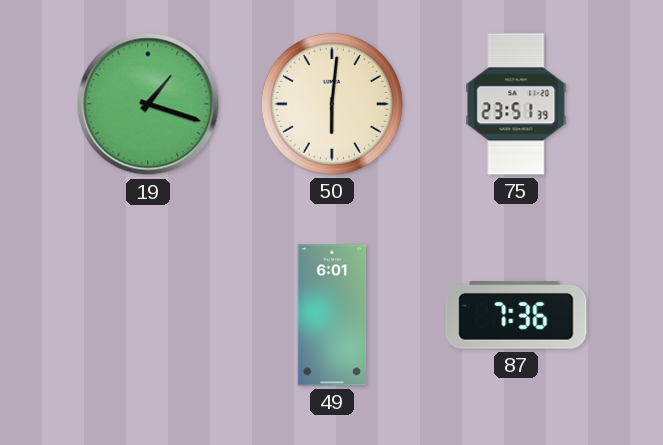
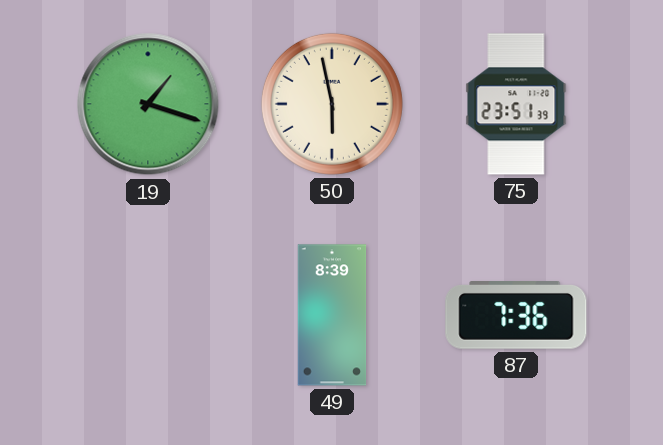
50: 6:01 -> 5:58 (332, 104)
49: 6:01 -> 8:39 (332, 315)
